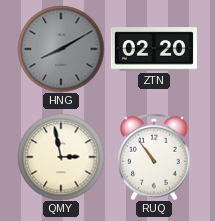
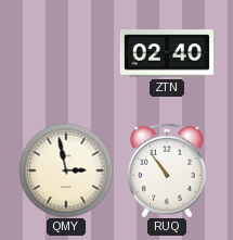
HNG: 8:10 -> none (61, 49)
ZTN: 02:20 -> 02:40 (167, 53)
